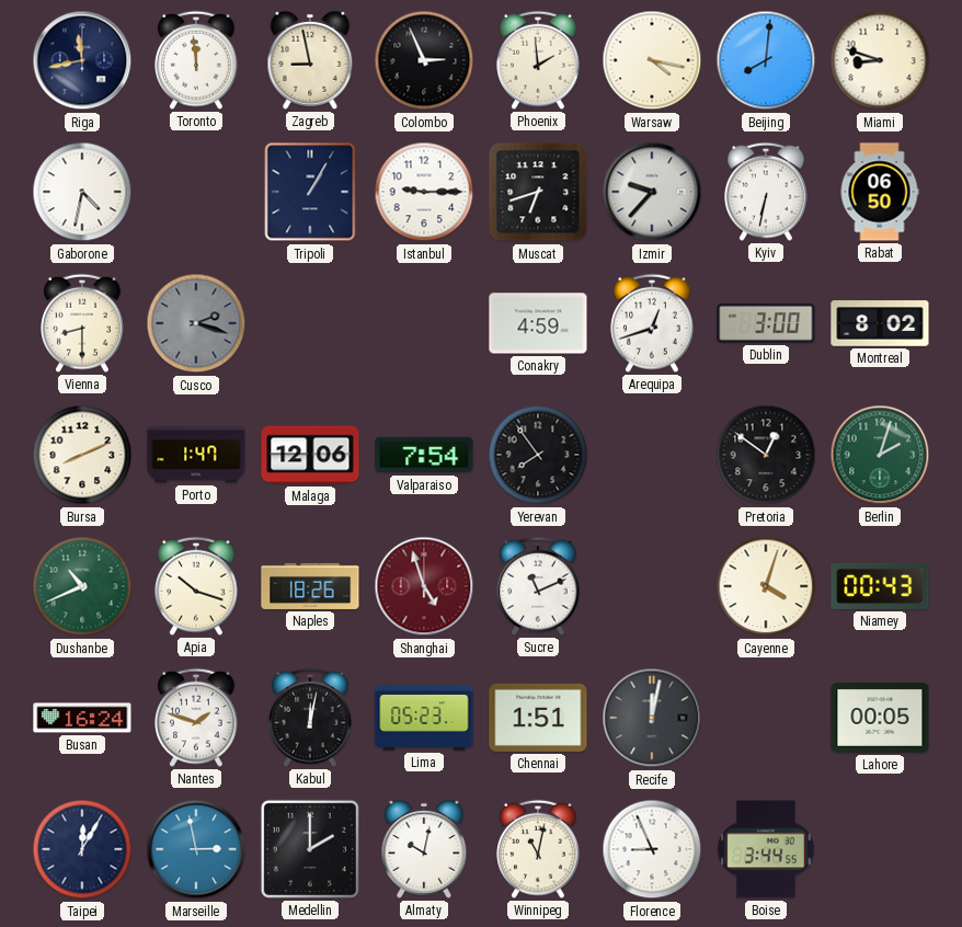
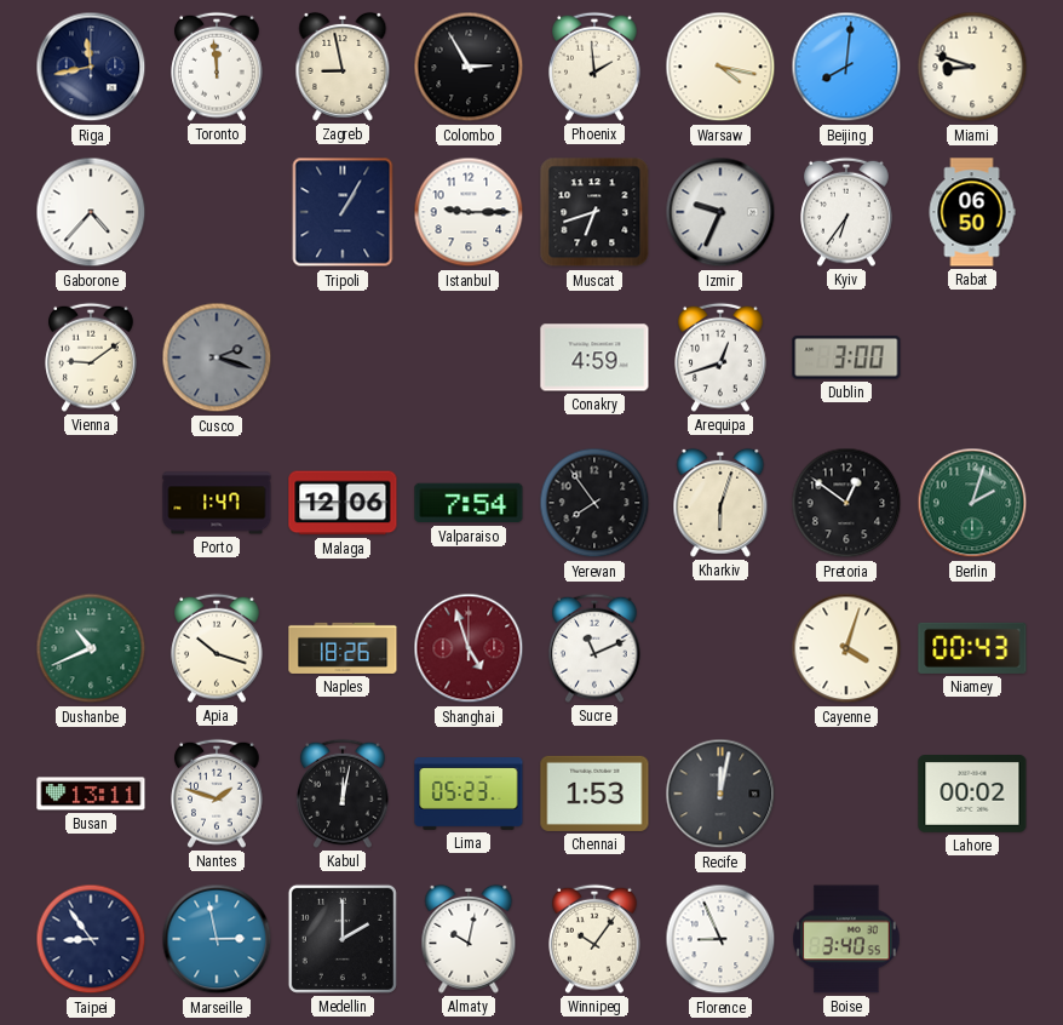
Colombo: 2:56 -> 2:55 (469, 67)
Gaborone: 4:32 -> 4:37 (91, 212)
Izmir: 9:37 -> 9:34 (720, 212)
Kyiv: 6:32 -> 6:36 (846, 212)
Vienna: 8:30 -> 9:09 (91, 357)
Montreal: 8:02 -> none (880, 323)
Bursa: 8:11 -> none (82, 455)
Kharkiv: none -> 6:03 (720, 503)
Busan: 16:24 -> 13:11 (91, 794)
Chennai: 1:51 -> 1:53 (594, 794)
Lahore: 00:05 -> 00:02 (972, 795)
Taipei: 12:05 -> 8:54 (91, 939)
Winnipeg: 11:02 -> 10:06 (594, 939)
Boise: 3:44 -> 3:40 (846, 939)
